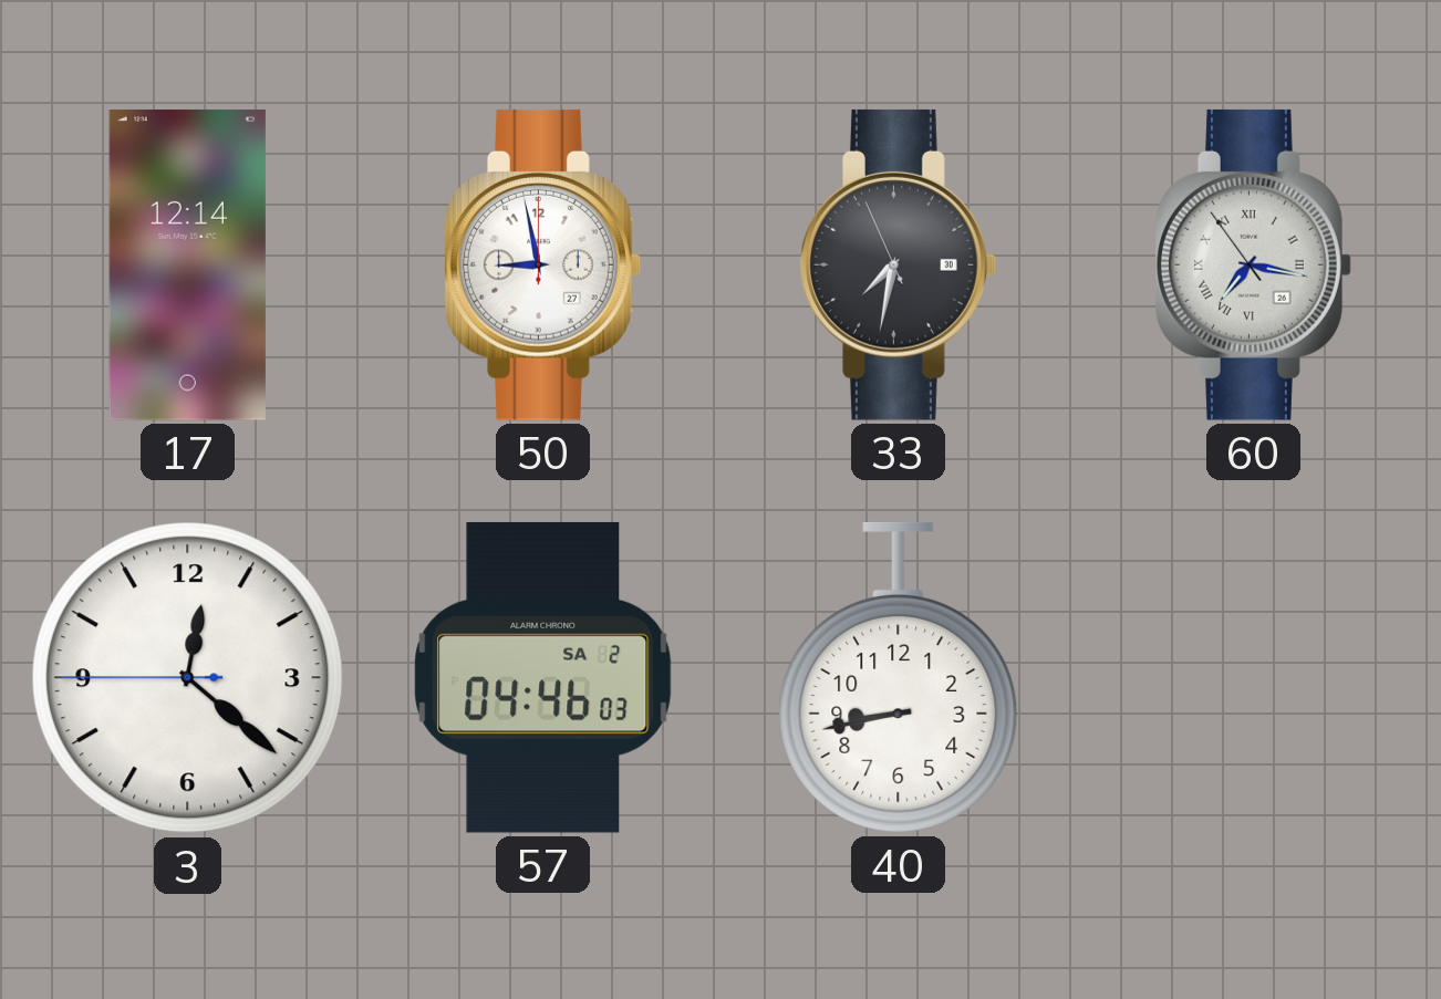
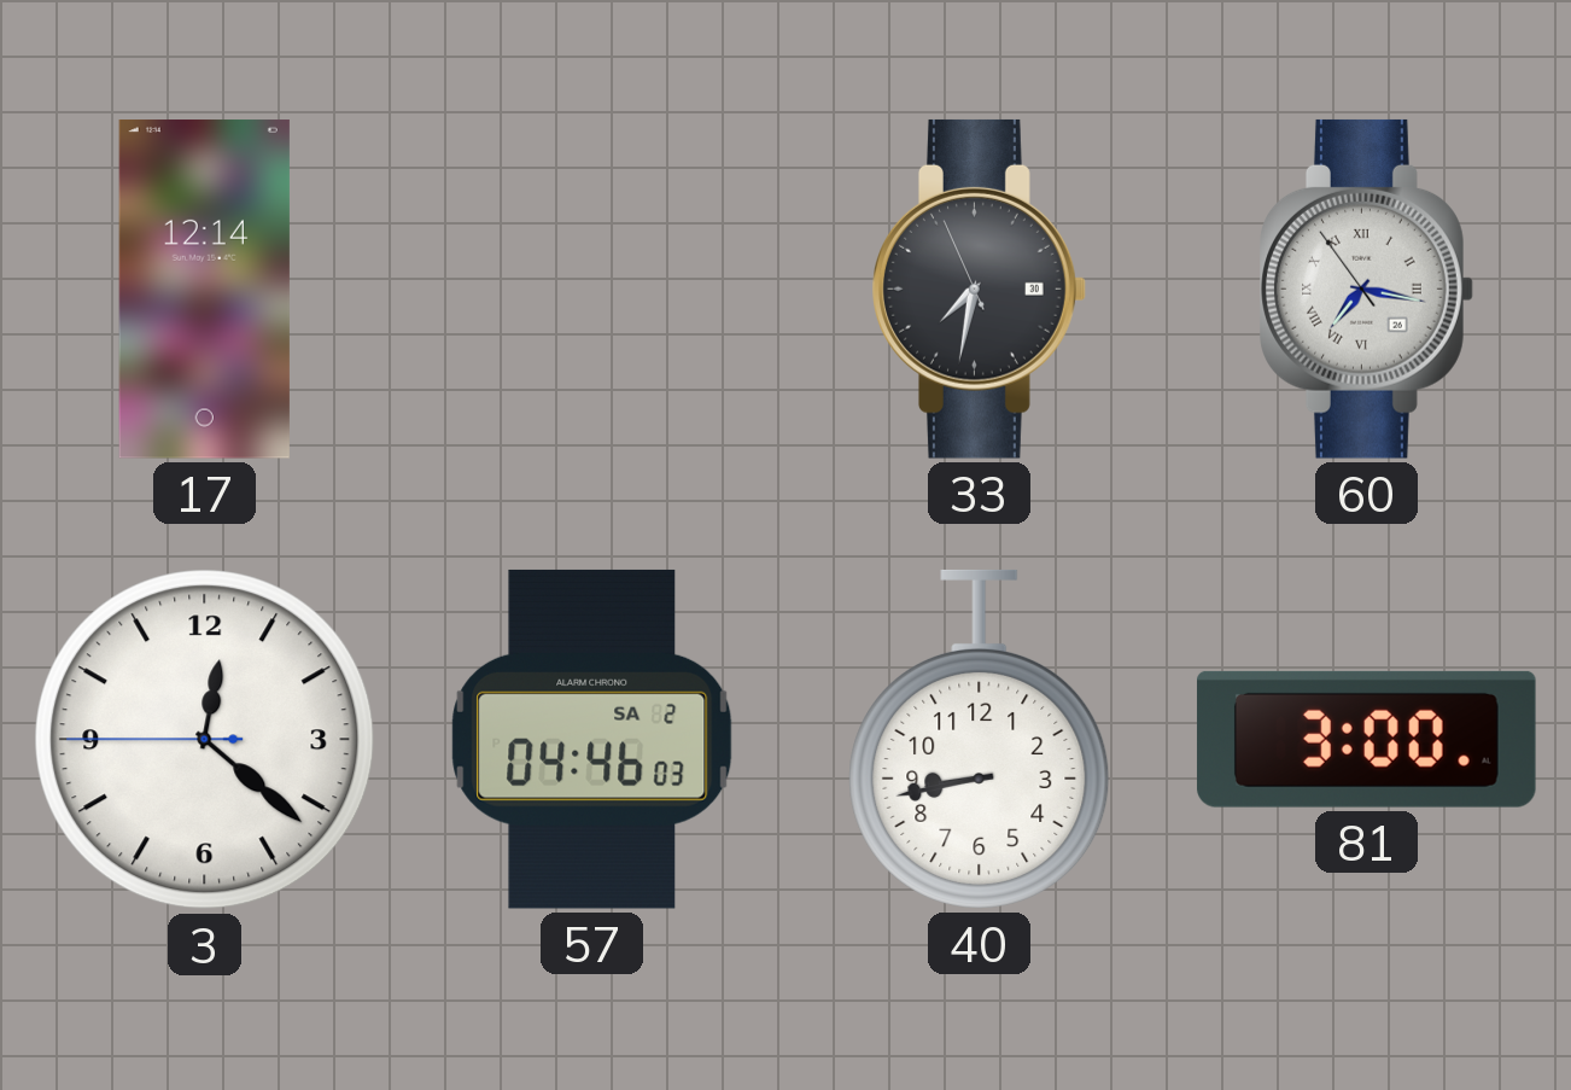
50: 8:58 -> none (542, 264)
81: none -> 3:00 (1366, 739)
